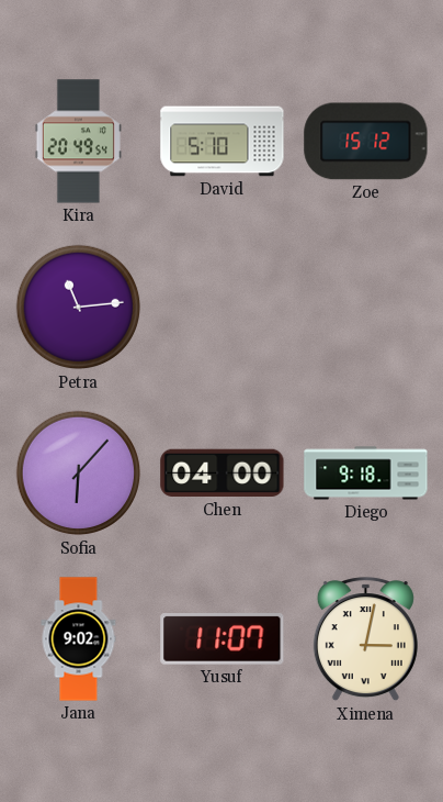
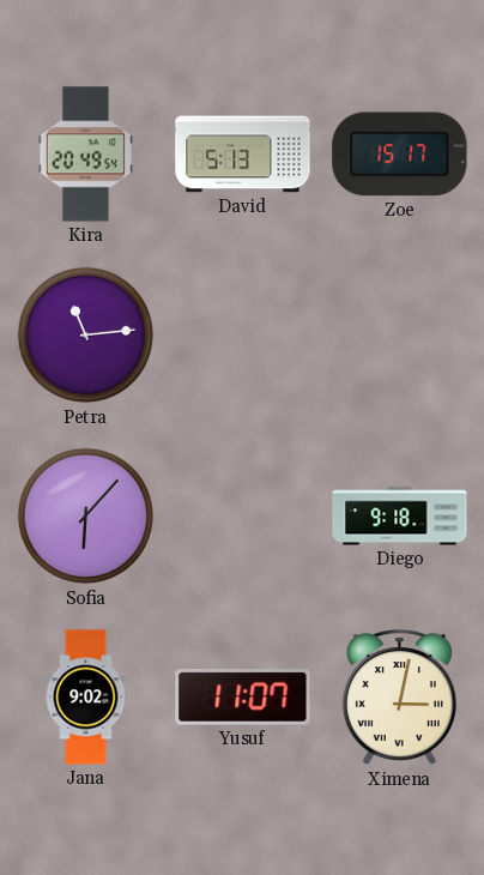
David: 5:10 -> 5:13 (243, 155)
Zoe: 15:12 -> 15:17 (400, 155)
Chen: 04:00 -> none (223, 474)
